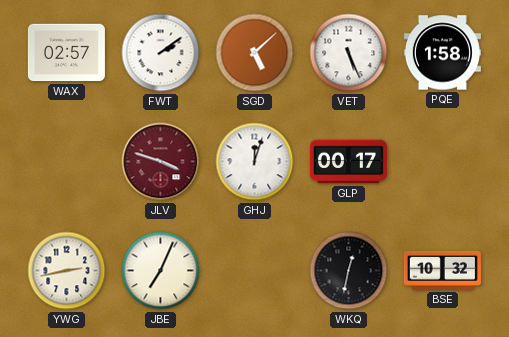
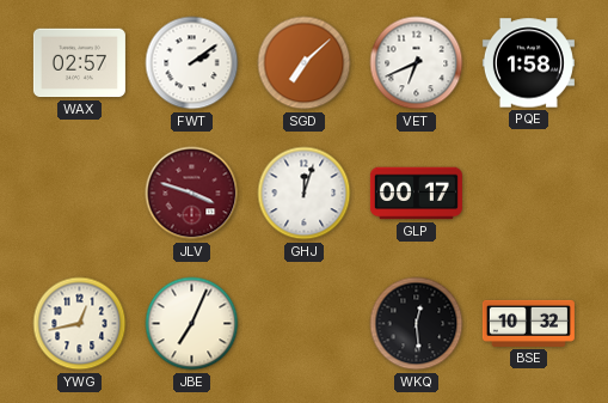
SGD: 5:08 -> 7:08 (305, 63)
VET: 5:26 -> 6:41 (417, 63)
YWG: 2:43 -> 12:43 (80, 324)
WKQ: 12:32 -> 12:29 (417, 324)
